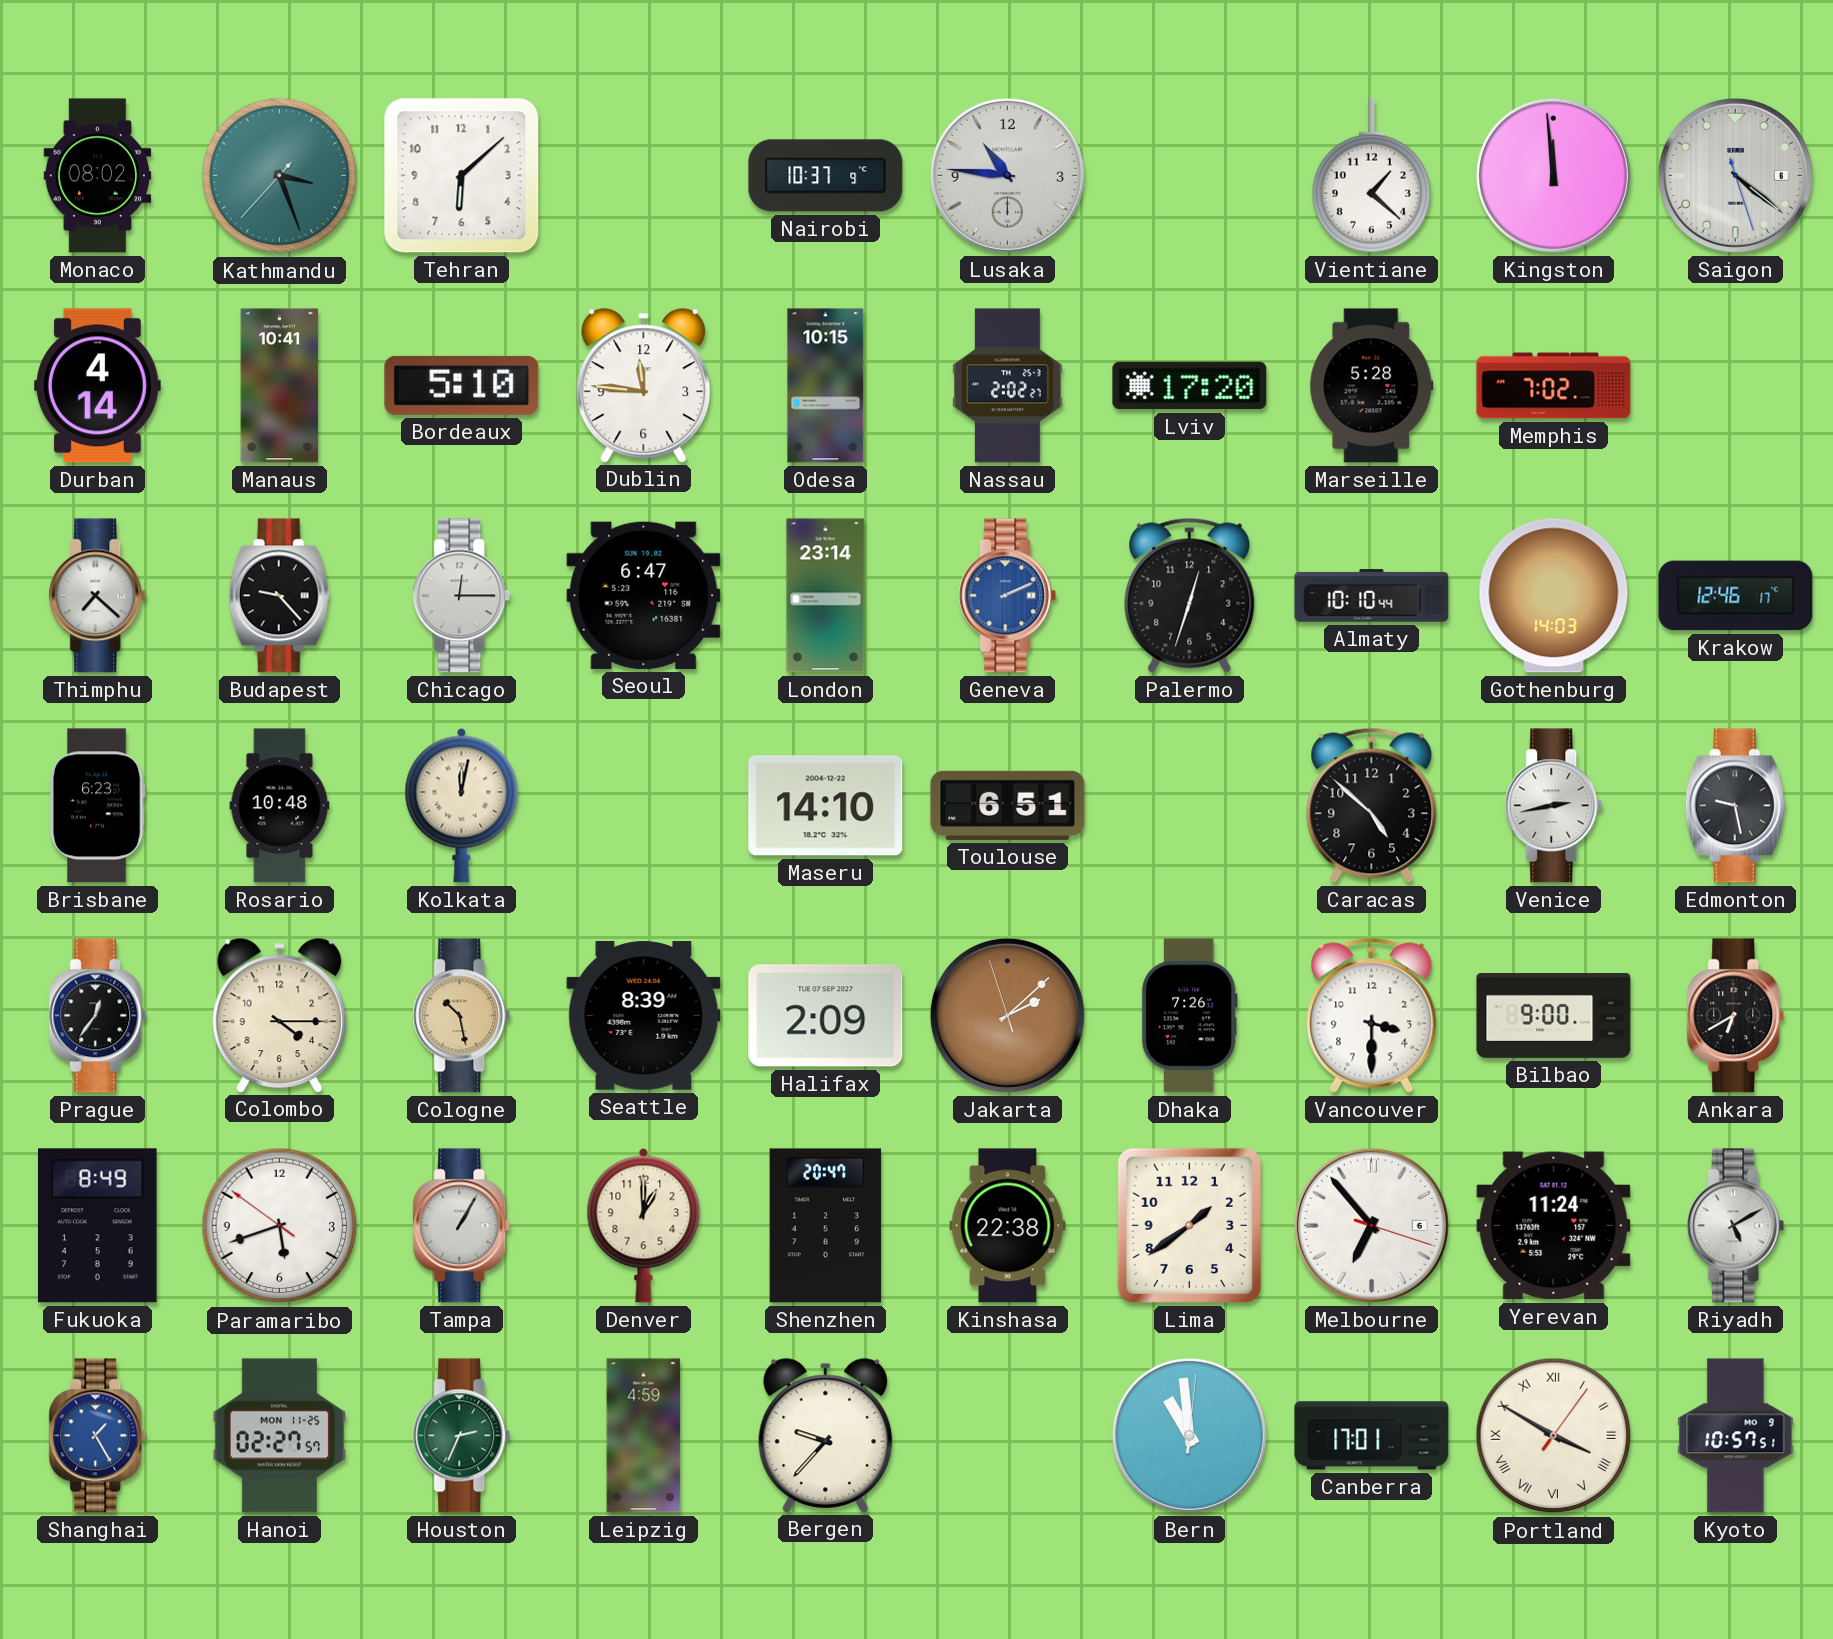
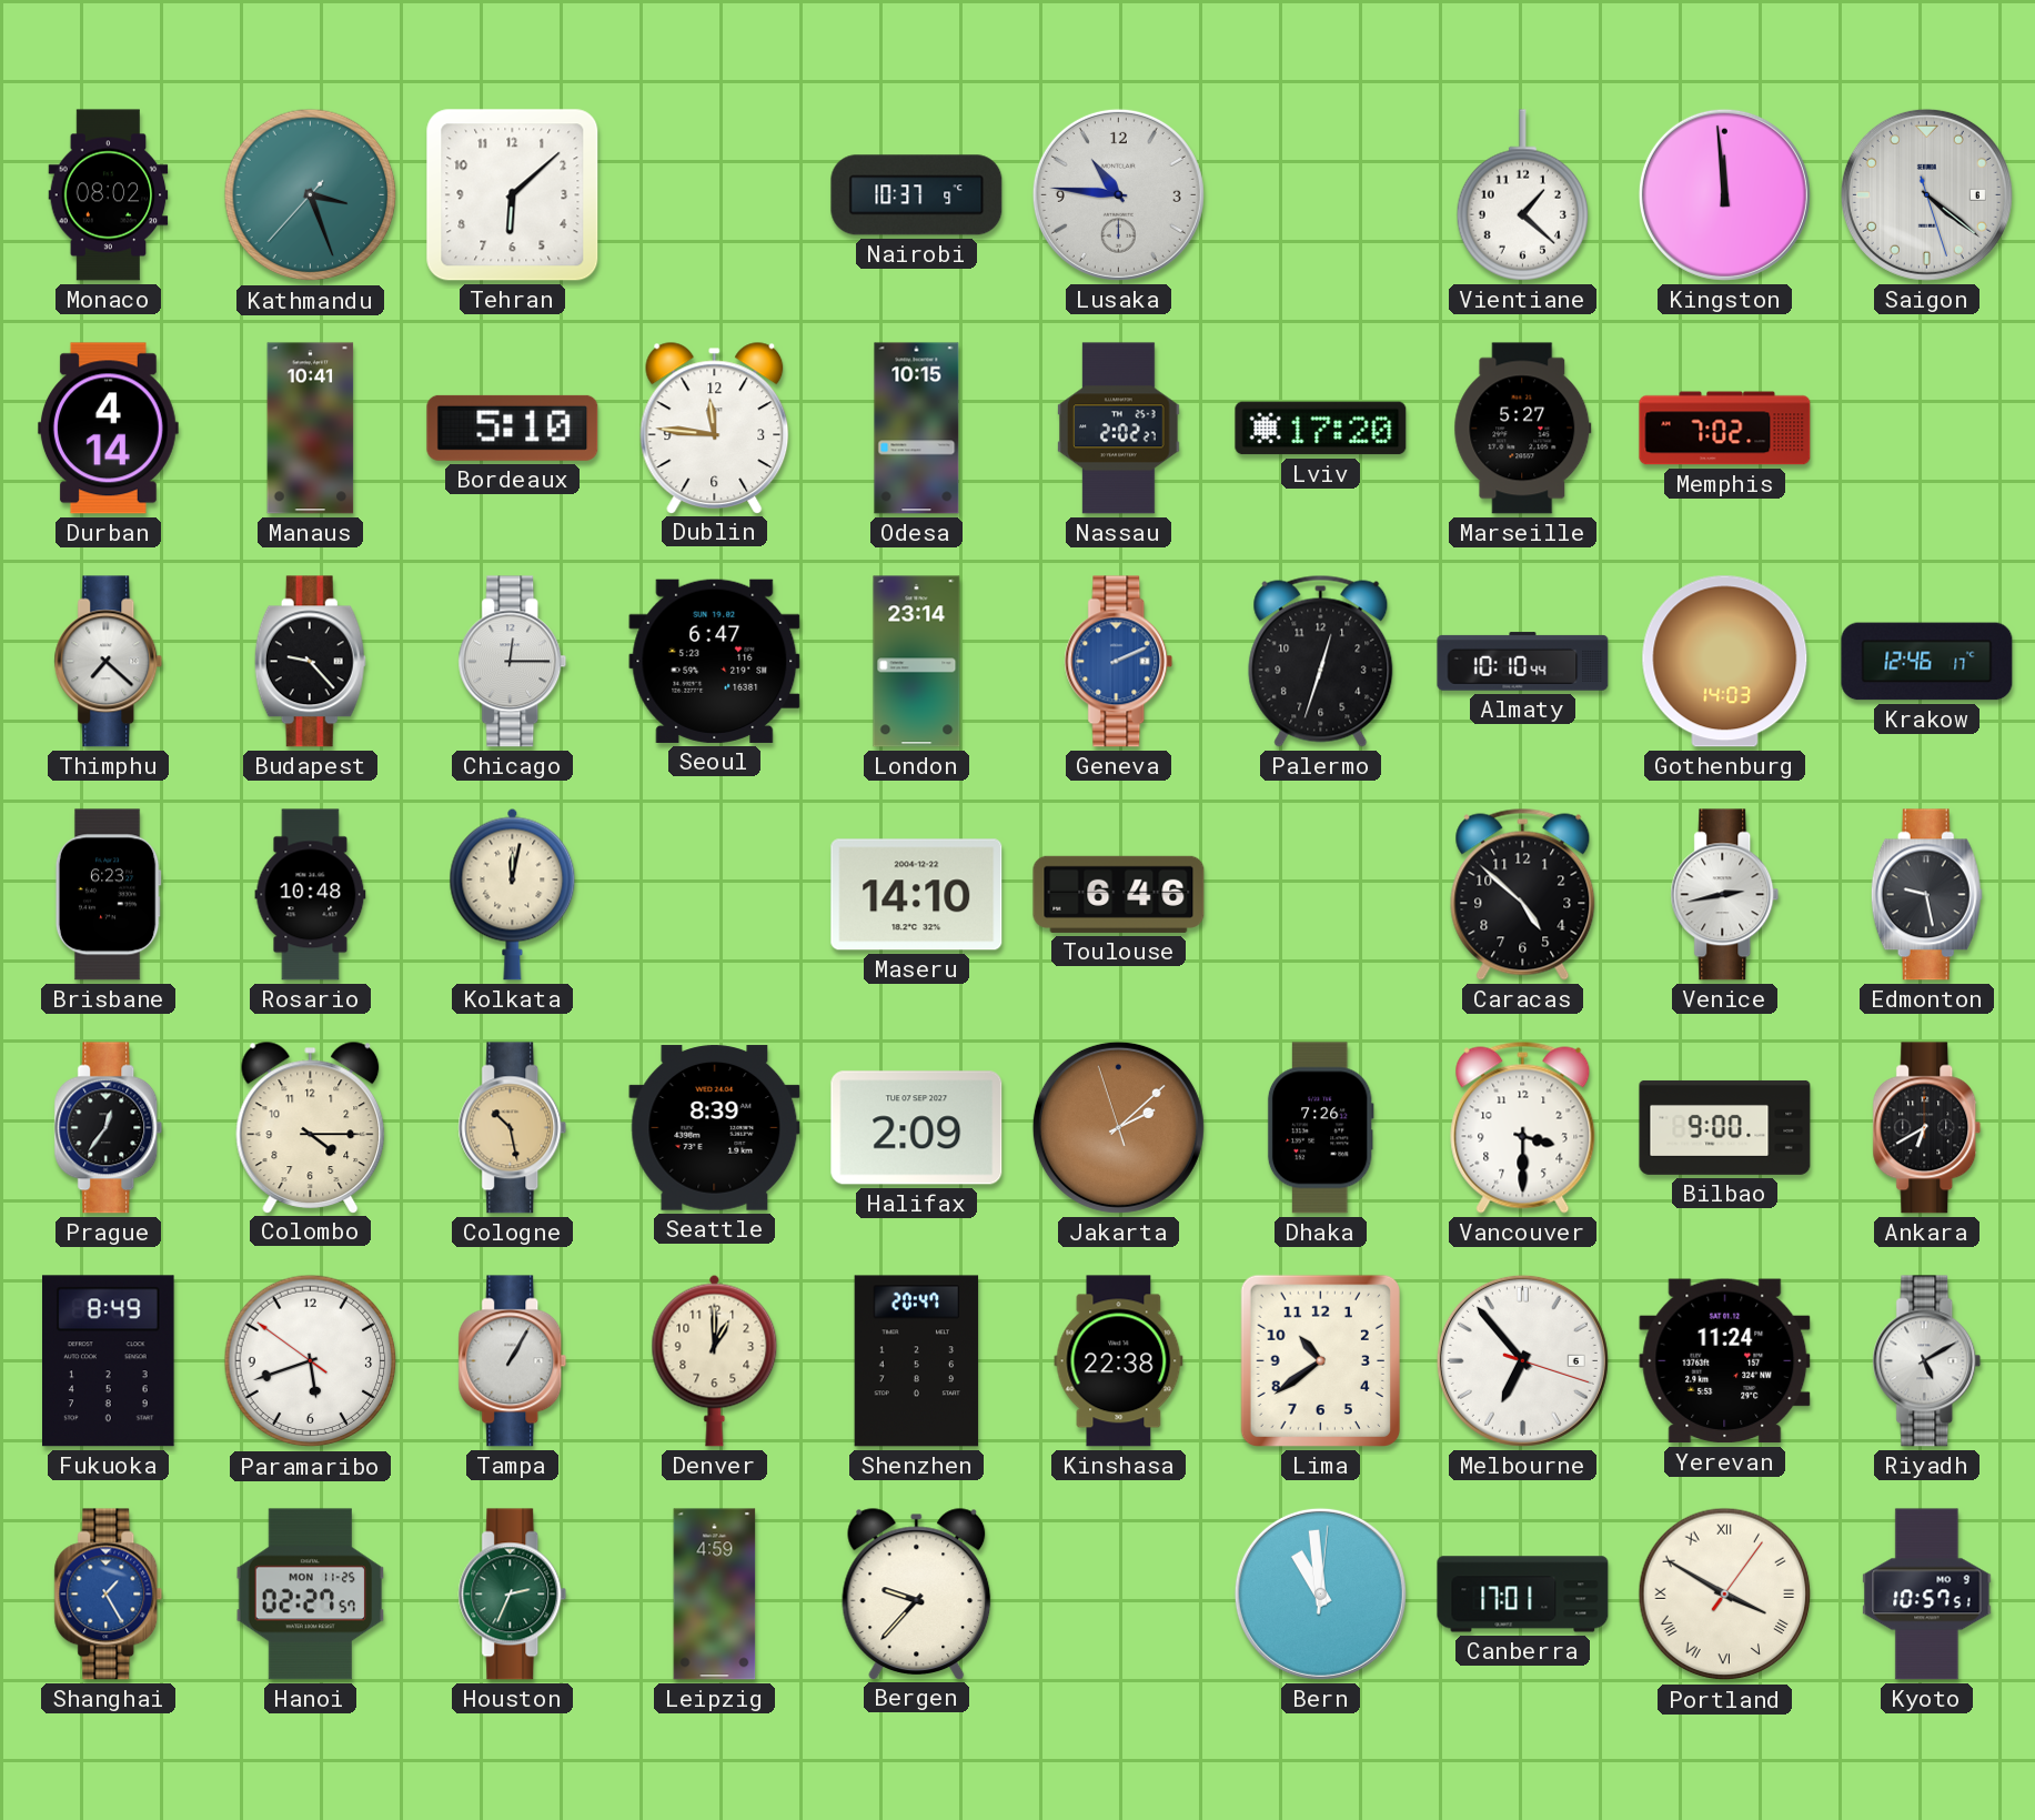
Marseille: 5:28 -> 5:27 (1523, 429)
Toulouse: 6:51 -> 6:46 (1119, 894)
Lima: 1:39 -> 10:39 (1320, 1360)
